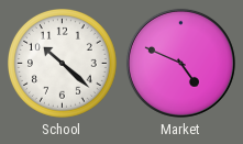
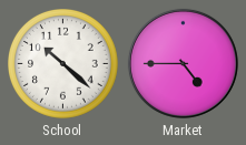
Market: 4:49 -> 4:45 (183, 63)
